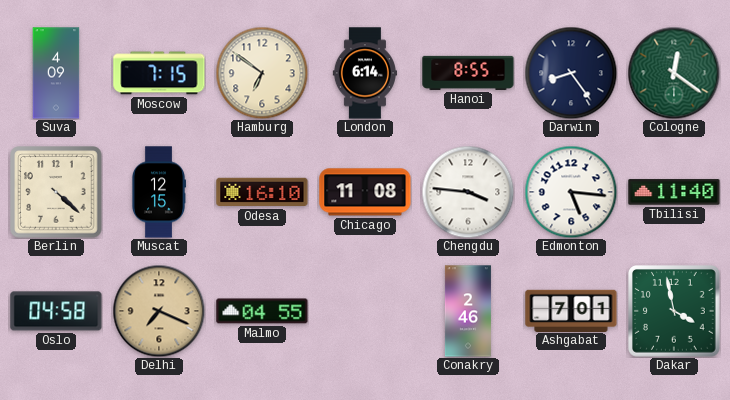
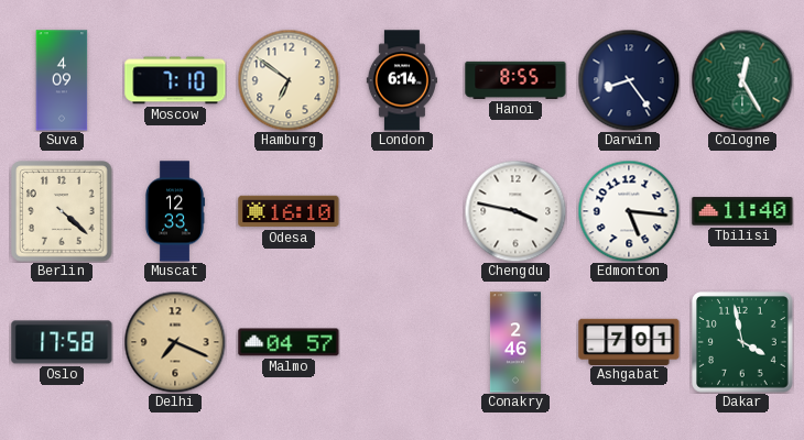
Moscow: 7:15 -> 7:10 (175, 80)
Cologne: 12:21 -> 12:25 (742, 80)
Muscat: 12:15 -> 12:33 (174, 211)
Chicago: 11:08 -> none (365, 192)
Chengdu: 3:46 -> 3:47 (515, 211)
Oslo: 04:58 -> 17:58 (62, 342)
Malmo: 04:55 -> 04:57 (289, 342)
